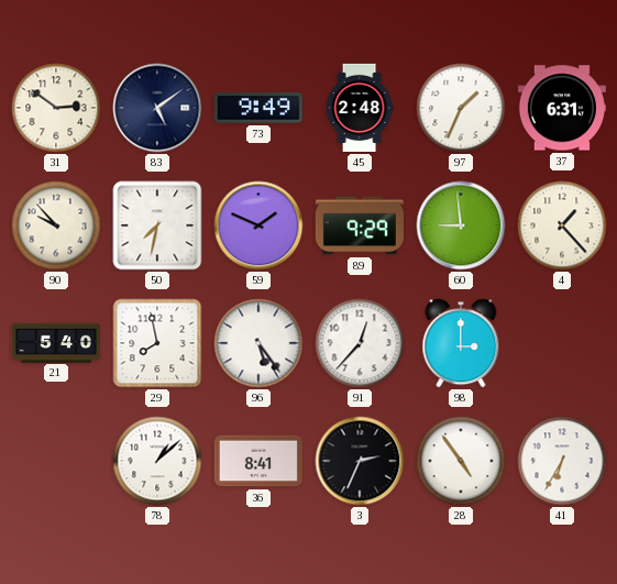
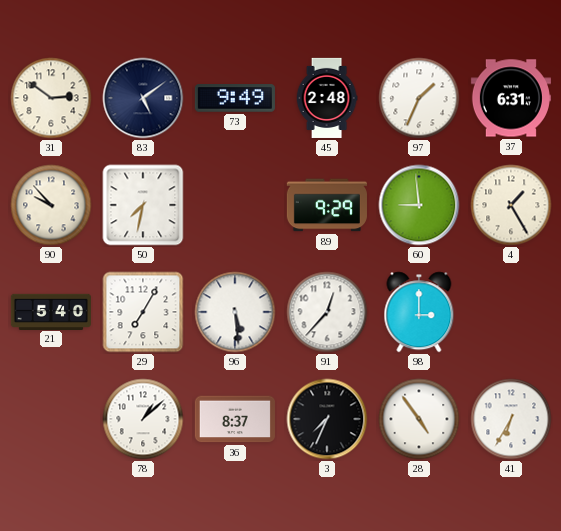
59: 1:49 -> none (258, 225)
4: 1:23 -> 1:25 (511, 205)
29: 7:58 -> 7:05 (143, 312)
96: 5:24 -> 5:29 (235, 312)
36: 8:41 -> 8:37 (235, 419)
3: 2:34 -> 7:34 (327, 419)
